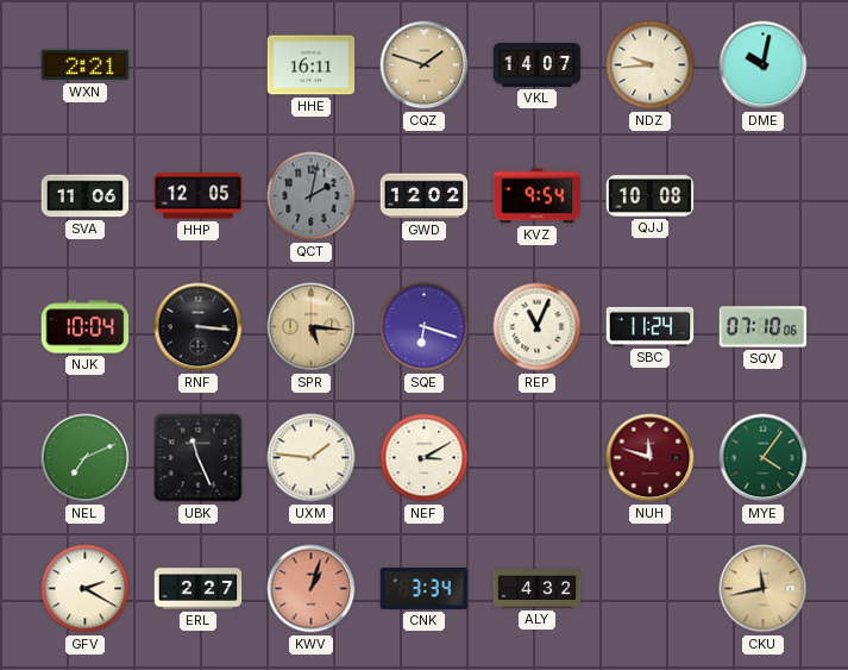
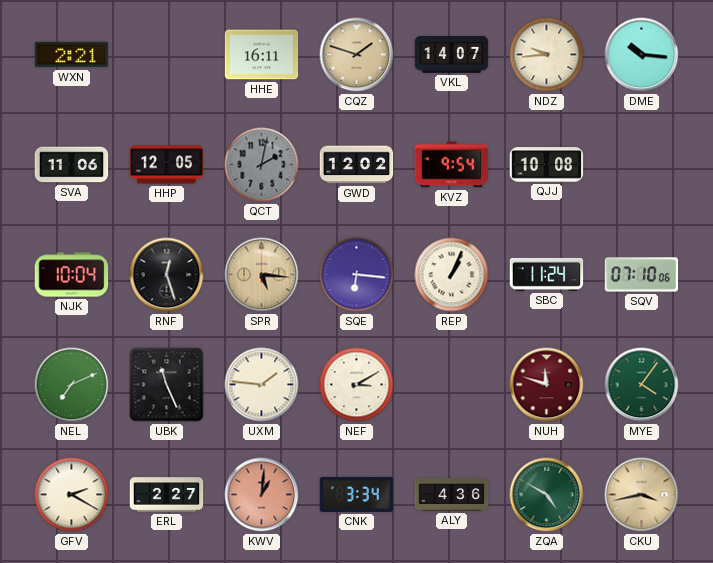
DME: 10:02 -> 10:16 (642, 55)
RNF: 3:16 -> 12:27 (167, 275)
SQE: 6:18 -> 6:16 (357, 275)
REP: 11:04 -> 1:04 (452, 275)
KWV: 1:03 -> 1:01 (262, 495)
ALY: 4:32 -> 4:36 (452, 495)
ZQA: none -> 4:50 (547, 495)
CKU: 11:43 -> 3:43 (642, 495)
